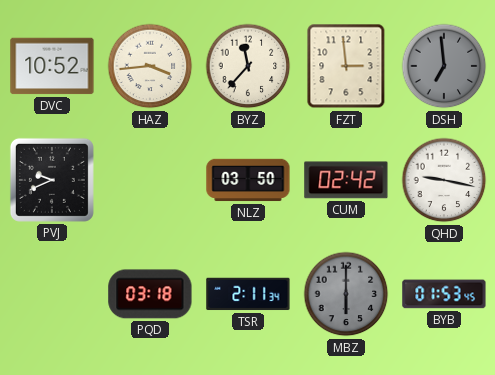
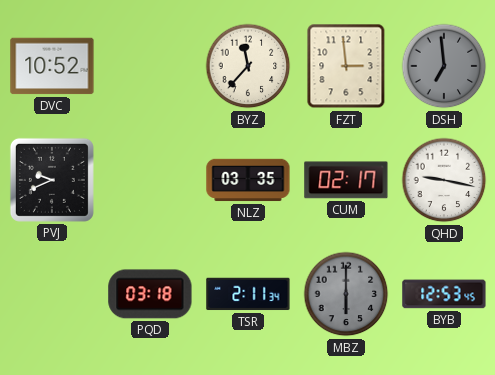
HAZ: 3:44 -> none (150, 66)
NLZ: 03:50 -> 03:35 (248, 180)
CUM: 02:42 -> 02:17 (346, 180)
BYB: 01:53 -> 12:53 (444, 294)
